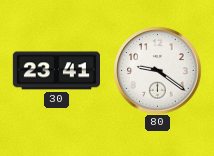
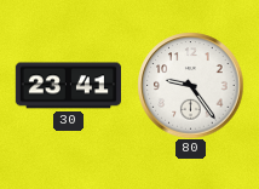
80: 9:21 -> 9:24 (190, 85)
